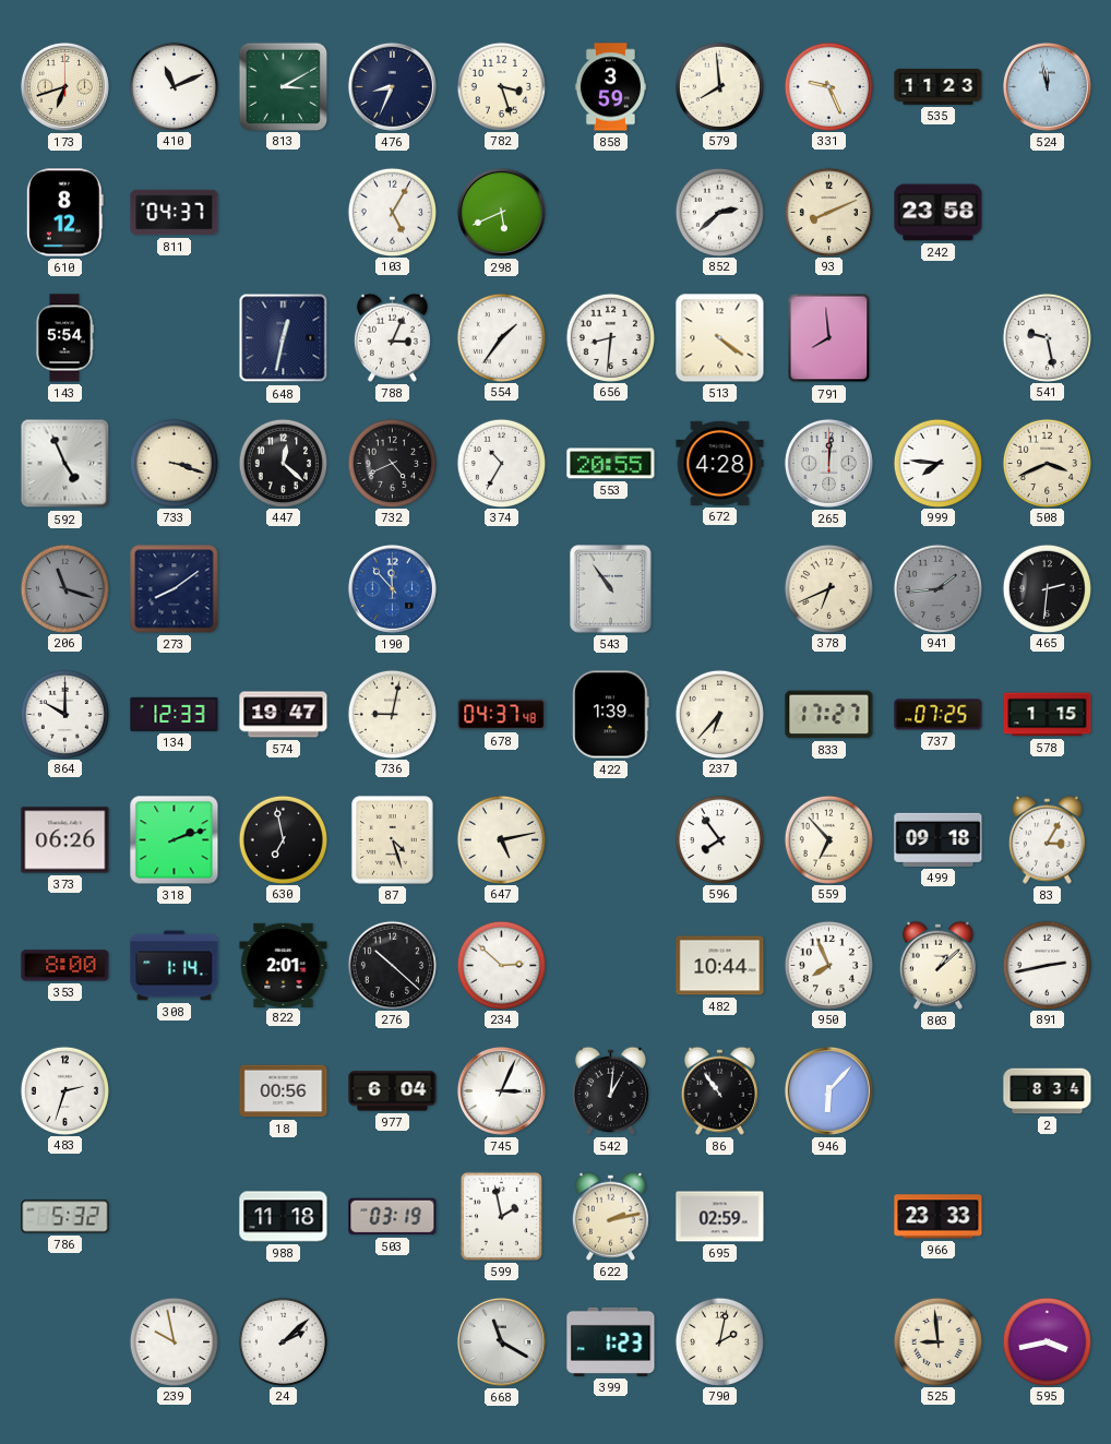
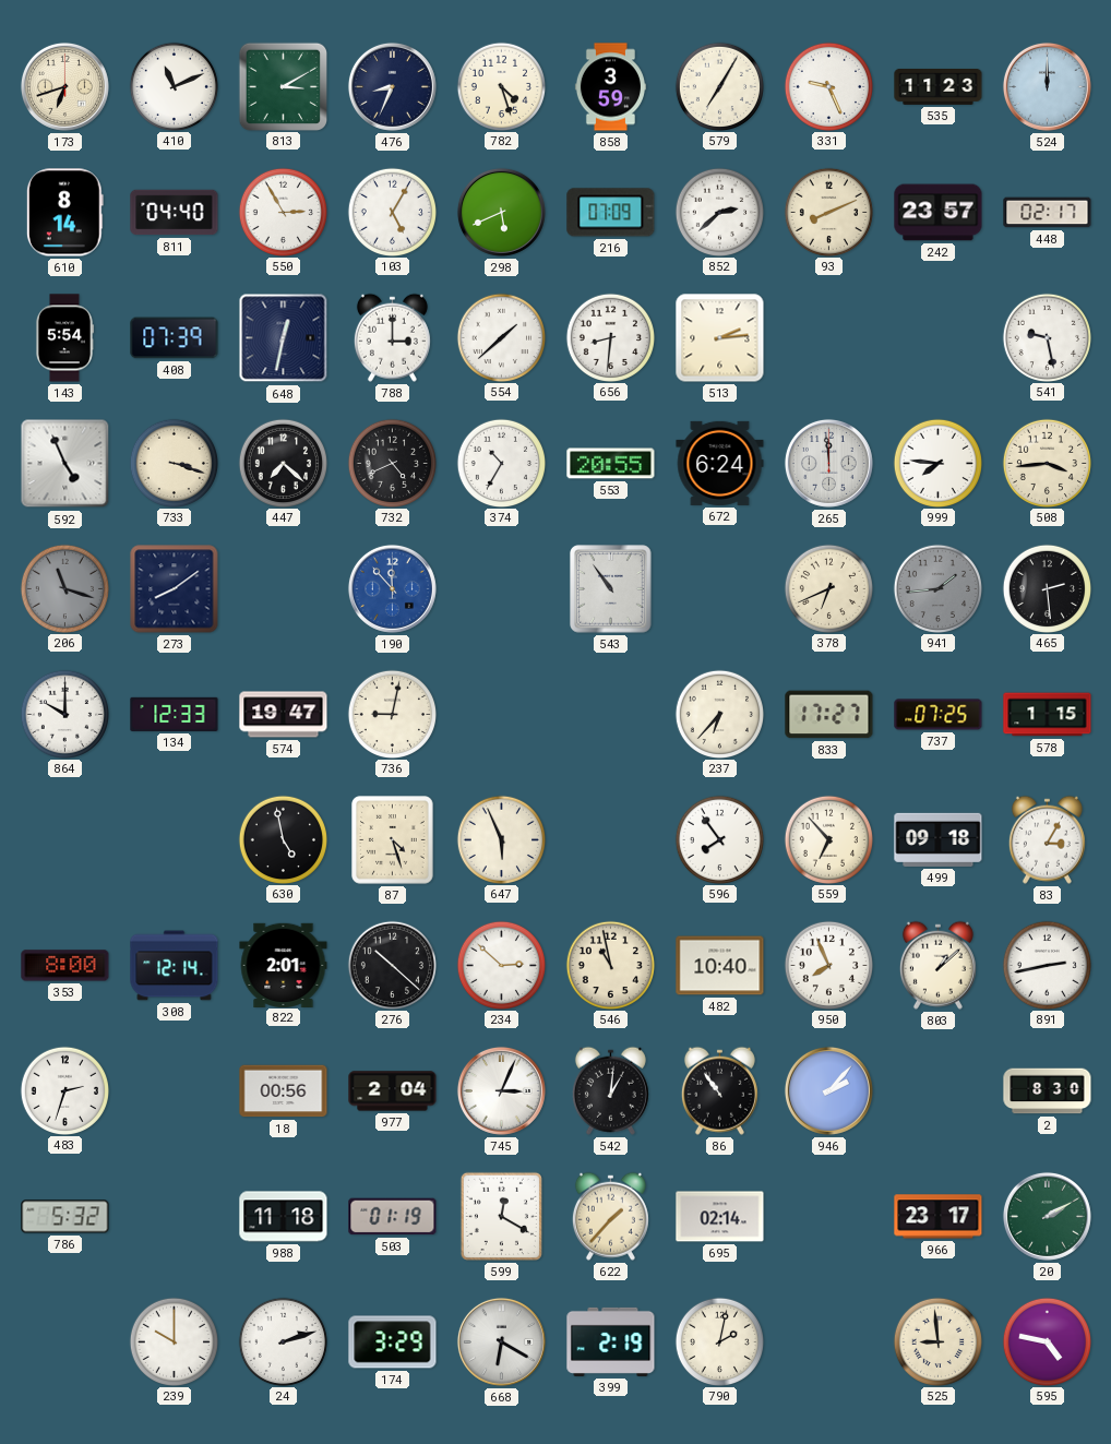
782: 3:27 -> 4:27 (501, 86)
579: 7:59 -> 7:05 (719, 86)
524: 11:58 -> 12:00 (1047, 86)
610: 8:12 -> 8:14 (64, 213)
811: 04:37 -> 04:40 (175, 213)
550: none -> 2:55 (283, 212)
216: none -> 07:09 (611, 213)
242: 23:58 -> 23:57 (939, 213)
448: none -> 02:17 (1048, 213)
408: none -> 07:39 (175, 338)
788: 3:04 -> 3:00 (392, 337)
554: 1:36 -> 1:38 (501, 337)
513: 4:21 -> 2:14 (720, 338)
791: 7:59 -> none (829, 338)
447: 12:22 -> 7:22 (283, 463)
672: 4:28 -> 6:24 (720, 463)
265: 12:01 -> 11:59 (828, 463)
508: 3:41 -> 3:44 (1047, 463)
465: 2:31 -> 2:29 (1047, 588)
678: 04:37 -> none (502, 715)
422: 1:39 -> none (611, 715)
373: 06:26 -> none (65, 840)
318: 2:12 -> none (175, 840)
630: 6:58 -> 4:58 (283, 839)
647: 5:13 -> 5:56 (501, 839)
308: 1:14 -> 12:14 (175, 966)
546: none -> 10:58 (610, 965)
482: 10:44 -> 10:40 (720, 966)
977: 6:04 -> 2:04 (393, 1091)
946: 6:07 -> 2:07 (828, 1090)
2: 8:34 -> 8:30 (1048, 1091)
503: 03:19 -> 01:19 (393, 1217)
599: 1:58 -> 12:20 (501, 1216)
622: 2:13 -> 1:37 (610, 1216)
695: 02:59 -> 02:14 (720, 1217)
966: 23:33 -> 23:17 (939, 1217)
20: none -> 2:10 (1047, 1216)
239: 9:58 -> 10:00 (174, 1341)
24: 2:08 -> 2:12 (283, 1341)
174: none -> 3:29 (393, 1342)
668: 11:20 -> 6:20 (501, 1341)
399: 1:23 -> 2:19 (611, 1341)
595: 3:43 -> 4:47 (1047, 1341)
